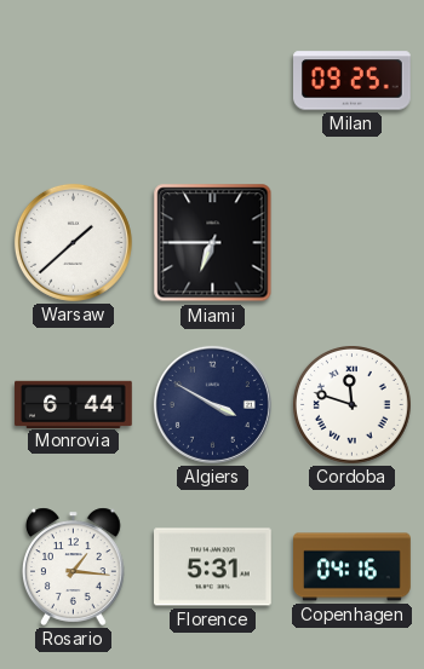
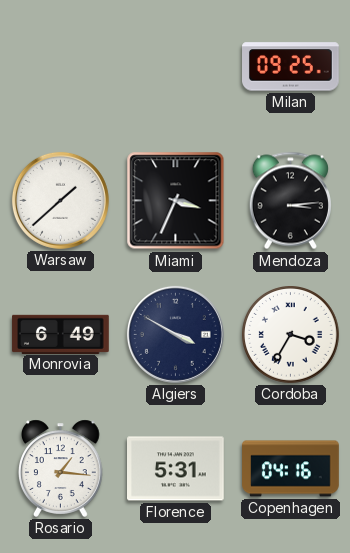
Miami: 6:45 -> 3:34 (176, 201)
Mendoza: none -> 3:14 (290, 201)
Monrovia: 6:44 -> 6:49 (61, 334)
Cordoba: 11:48 -> 3:35 (291, 335)
